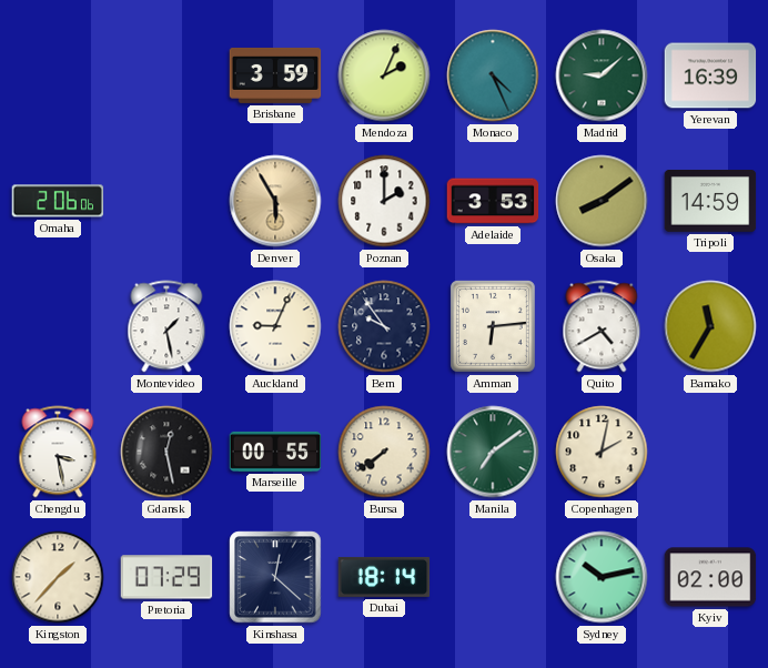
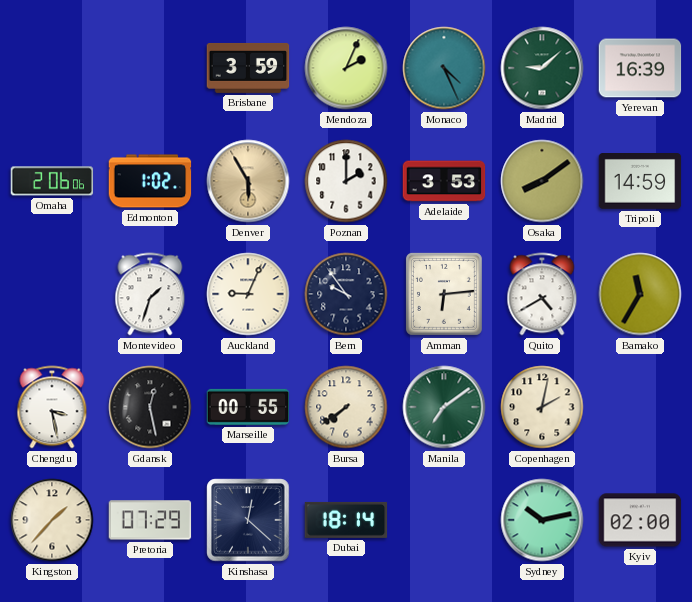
Edmonton: none -> 1:02 (150, 181)
Montevideo: 1:28 -> 1:33 (150, 294)
